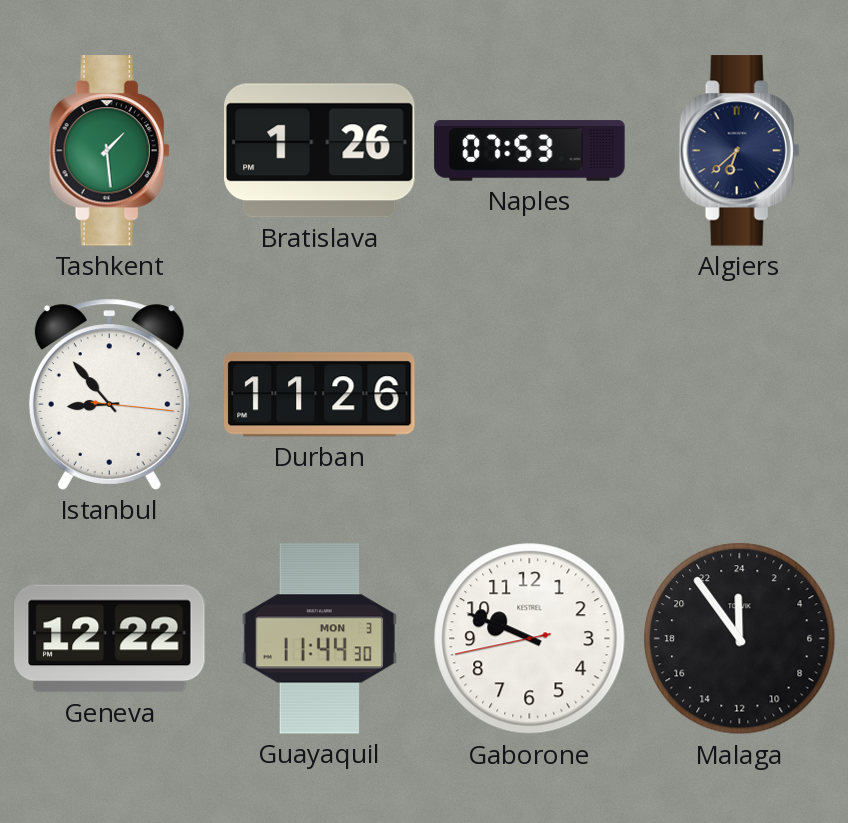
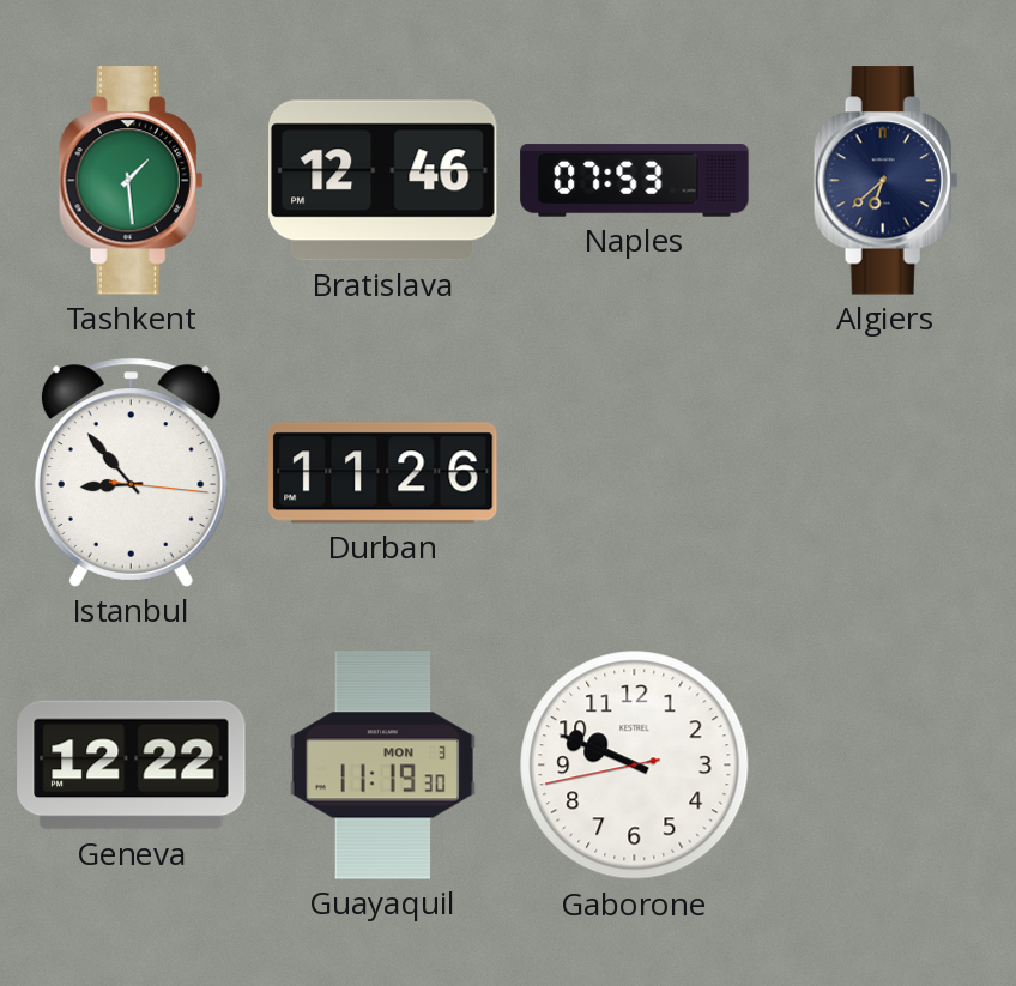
Bratislava: 1:26 -> 12:46 (383, 181)
Guayaquil: 11:44 -> 11:19 (382, 766)
Malaga: 23:54 -> none (740, 639)
